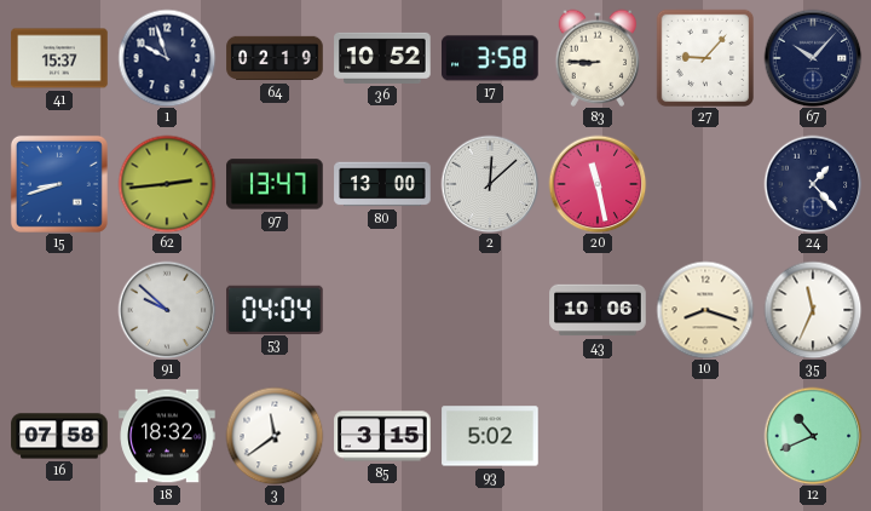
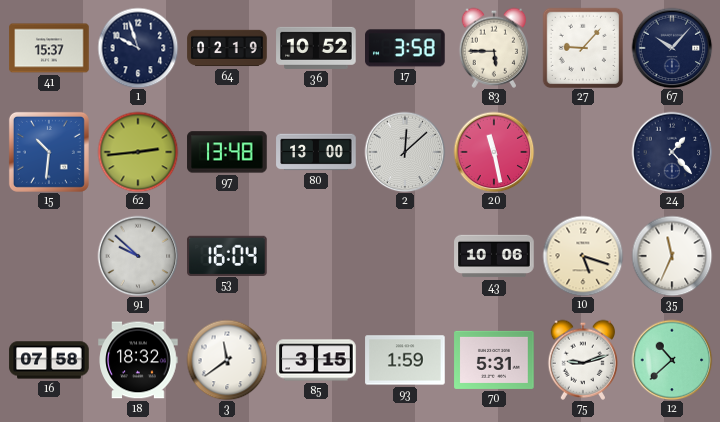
83: 8:45 -> 5:45 (494, 48)
15: 8:42 -> 10:31 (49, 152)
97: 13:47 -> 13:48 (227, 152)
53: 04:04 -> 16:04 (227, 255)
10: 8:18 -> 5:18 (583, 256)
93: 5:02 -> 1:59 (405, 360)
70: none -> 5:31 (494, 360)
75: none -> 9:12 (583, 360)
12: 10:41 -> 10:38 (672, 360)
